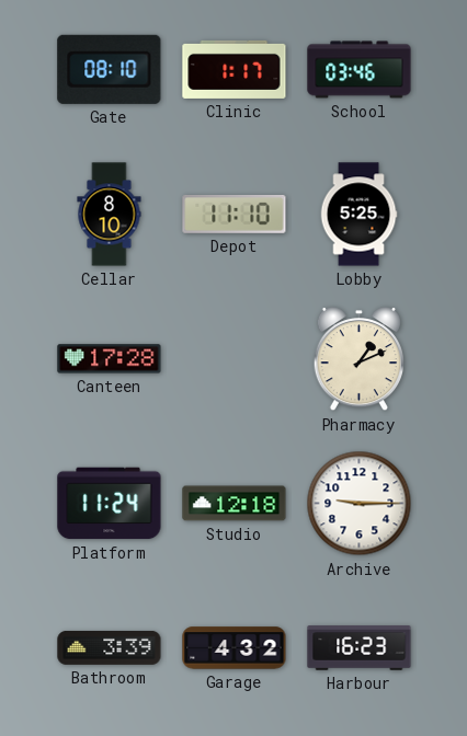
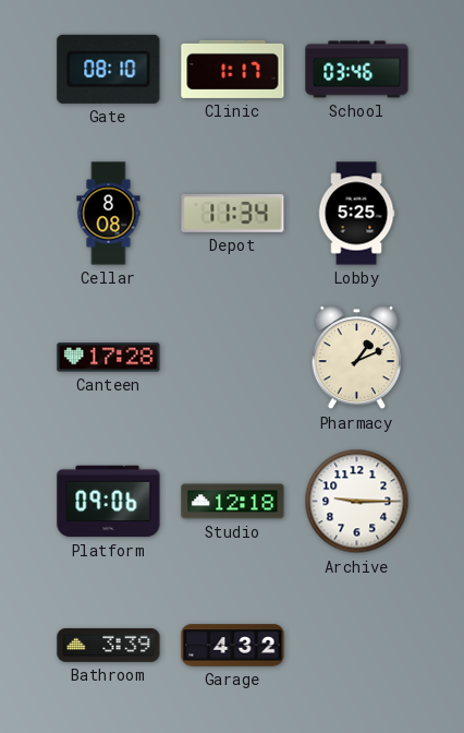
Cellar: 8:10 -> 8:08 (109, 214)
Depot: 11:10 -> 11:34 (233, 214)
Platform: 11:24 -> 09:06 (109, 502)
Harbour: 16:23 -> none (360, 648)
